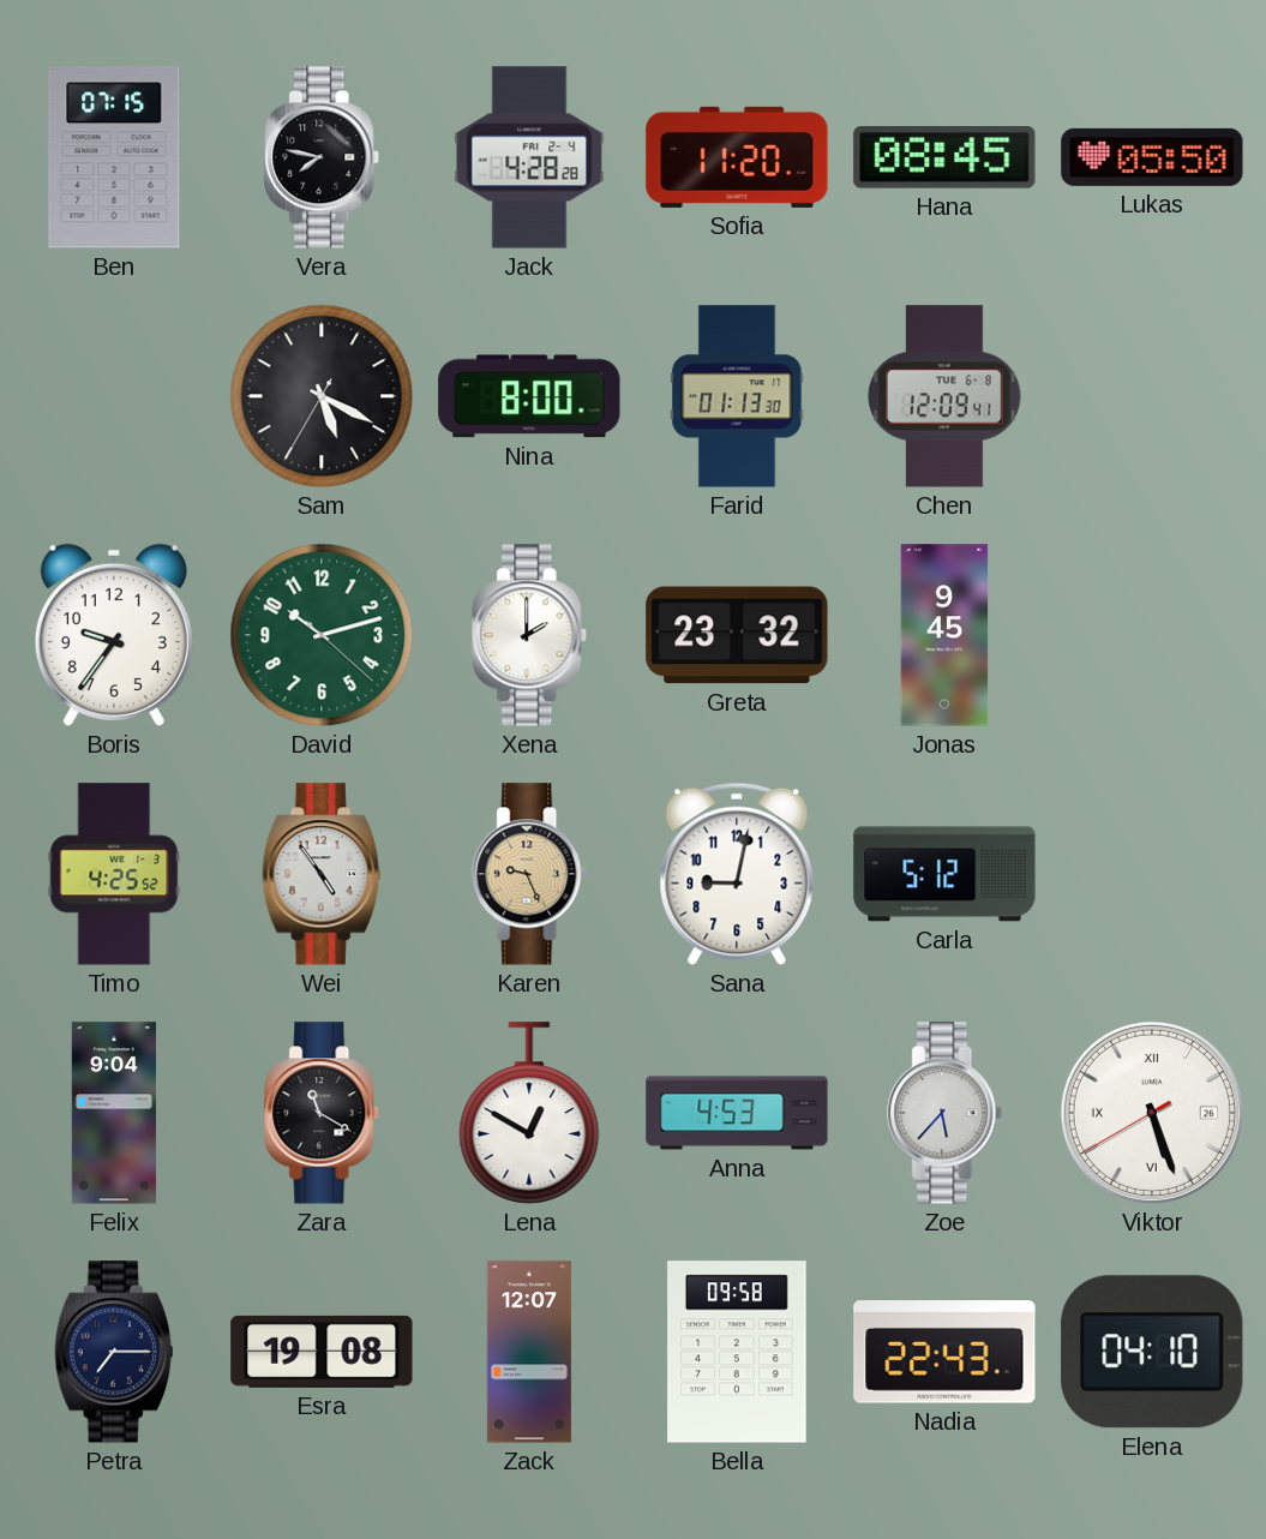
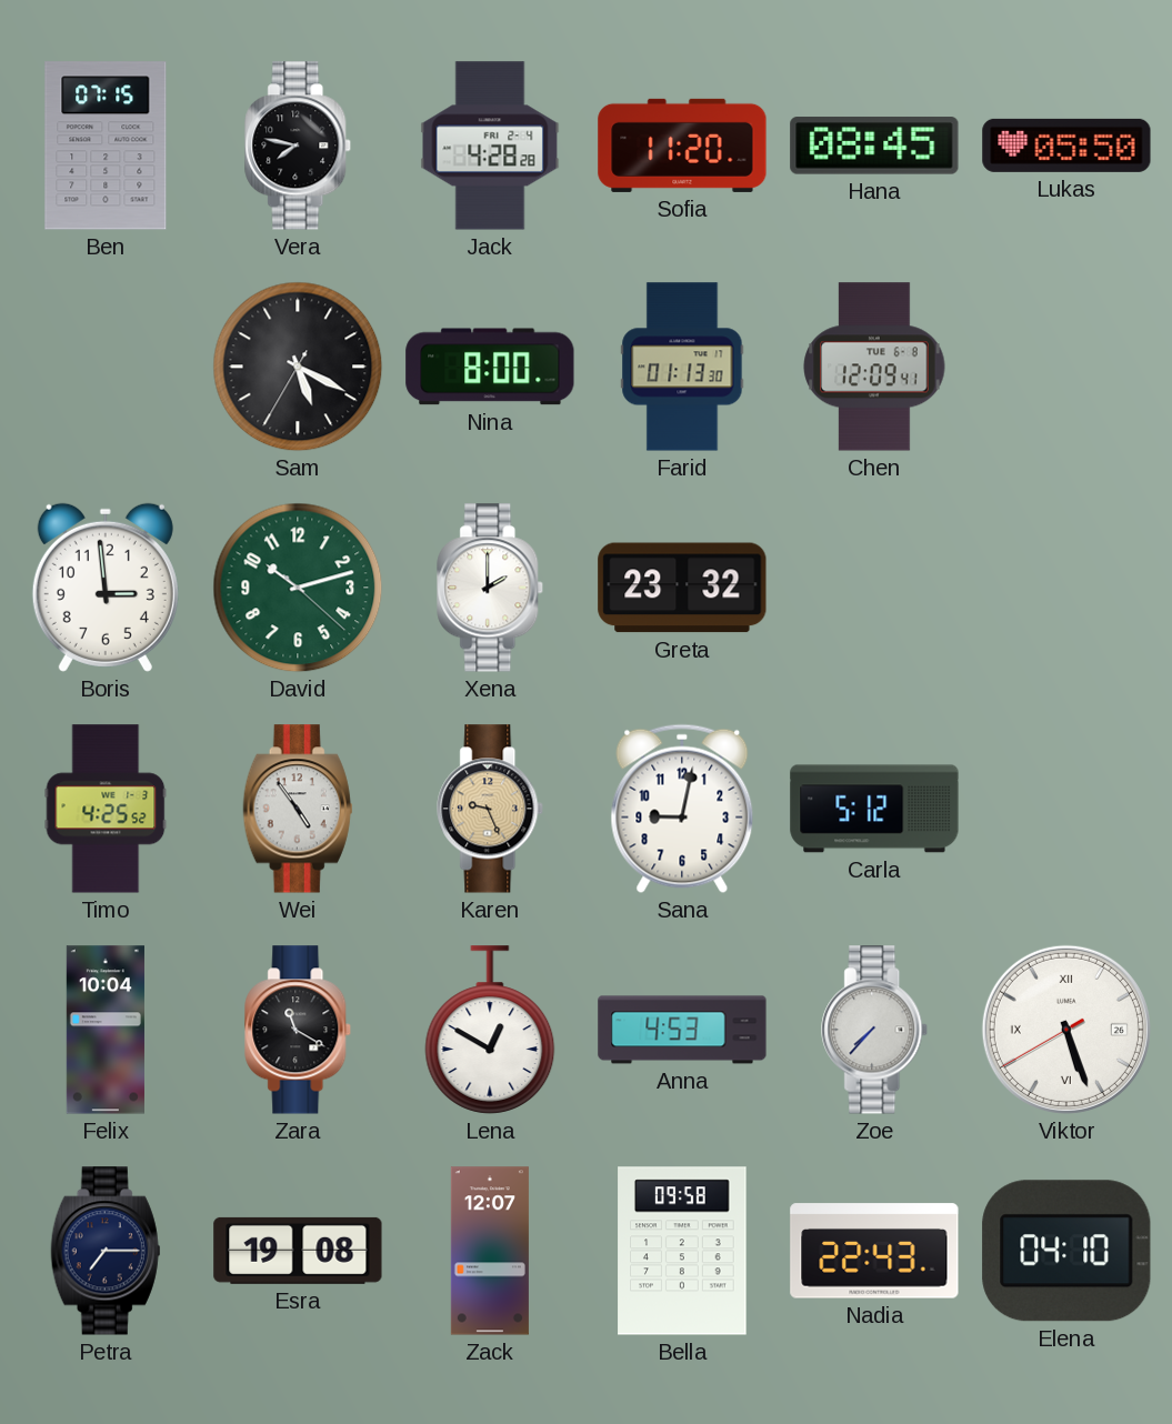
Boris: 9:36 -> 2:59 (106, 588)
Jonas: 9:45 -> none (944, 635)
Felix: 9:04 -> 10:04 (106, 1030)
Zoe: 5:37 -> 7:37 (875, 1030)
